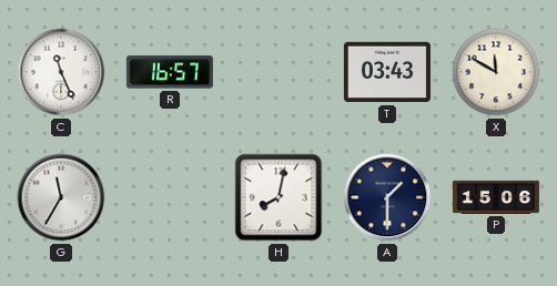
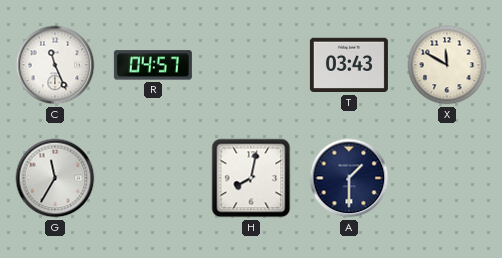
R: 16:57 -> 04:57 (153, 65)
P: 15:06 -> none (496, 197)
